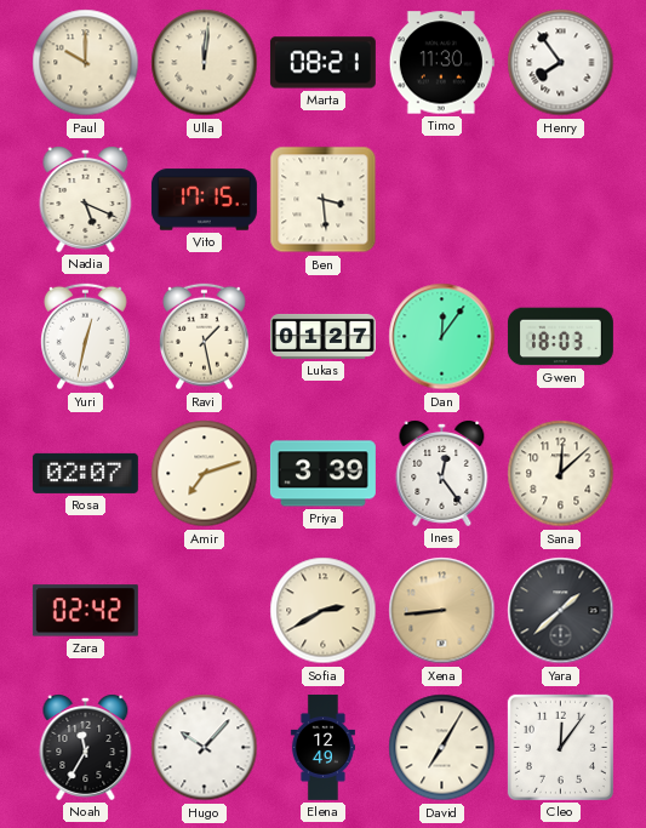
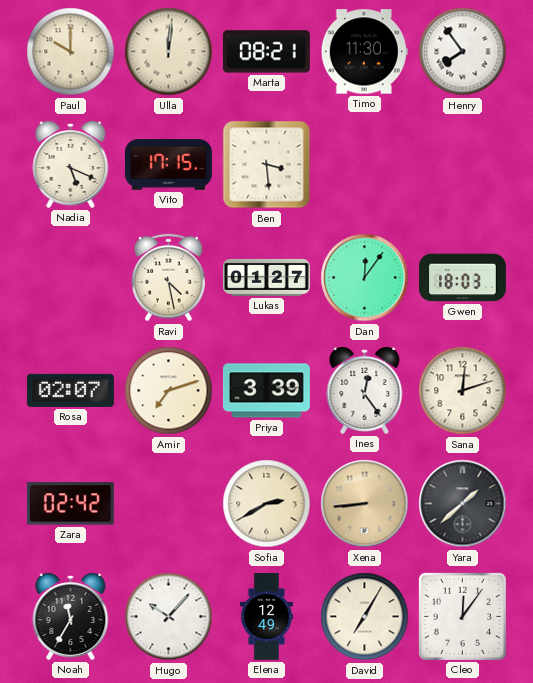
Yuri: 12:32 -> none (86, 337)
Ravi: 1:28 -> 4:28 (169, 278)
Sana: 12:08 -> 12:12 (463, 391)
